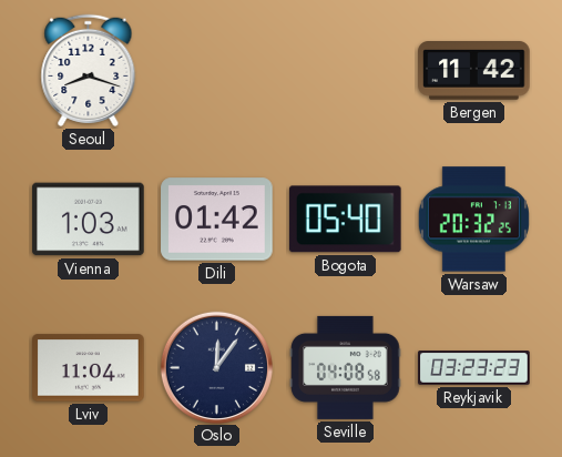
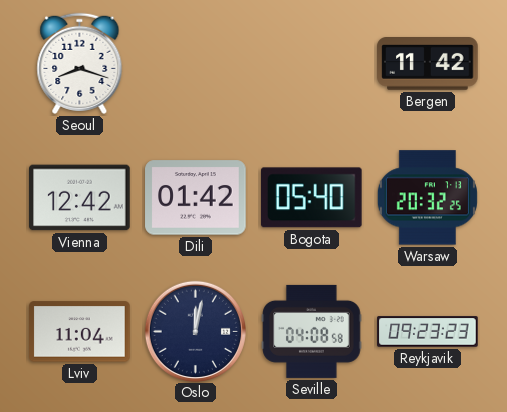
Vienna: 1:03 -> 12:42 (80, 198)
Oslo: 12:06 -> 12:02 (195, 331)
Reykjavik: 03:23 -> 09:23 (428, 332)
